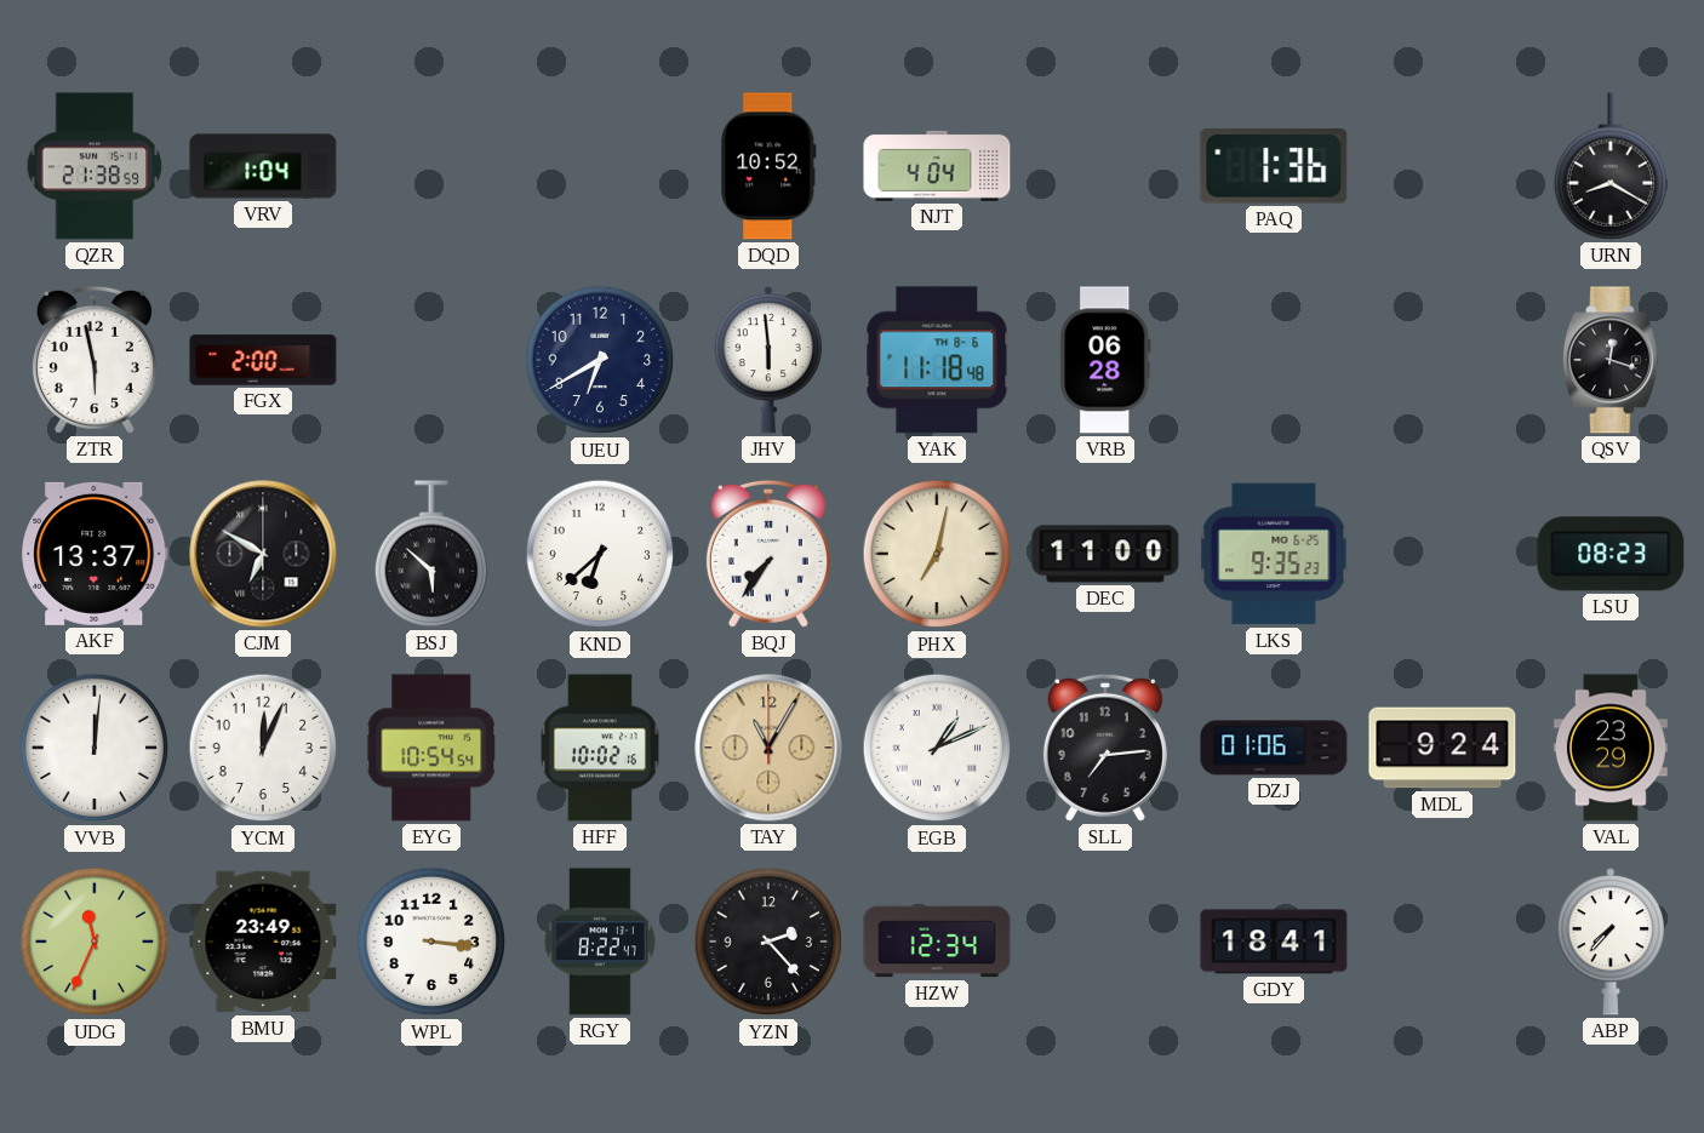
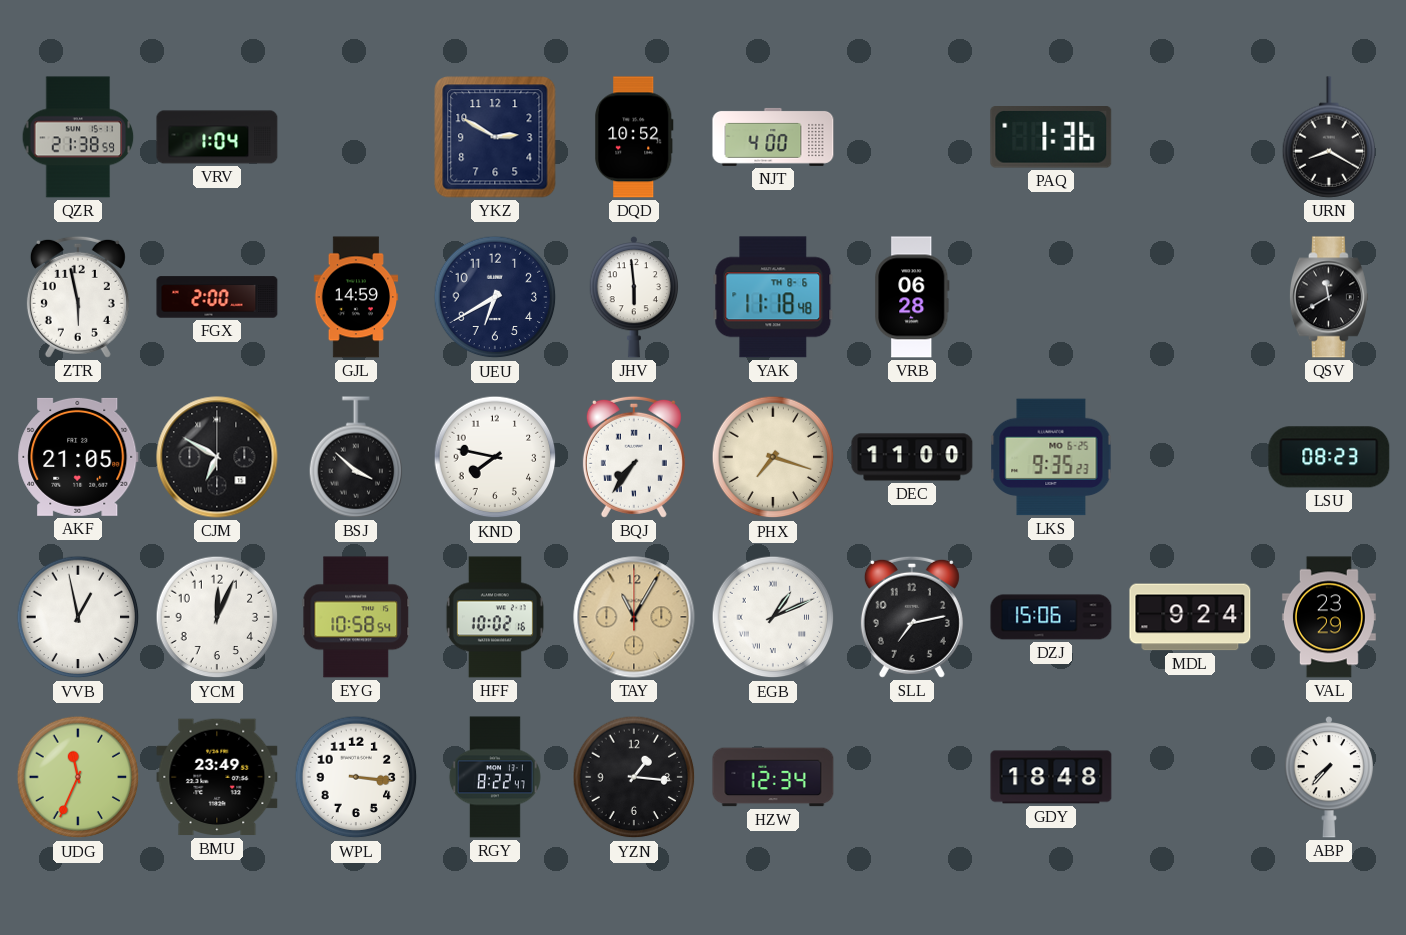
YKZ: none -> 2:50 (495, 137)
NJT: 4:04 -> 4:00 (773, 137)
GJL: none -> 14:59 (356, 297)
QSV: 12:18 -> 11:40 (1329, 297)
AKF: 13:37 -> 21:05 (78, 457)
BSJ: 5:52 -> 3:52 (356, 457)
KND: 6:38 -> 7:47 (495, 457)
PHX: 7:02 -> 7:18 (773, 457)
VVB: 12:01 -> 12:58 (78, 617)
EYG: 10:54 -> 10:58 (356, 617)
SLL: 7:14 -> 7:13 (912, 617)
DZJ: 01:06 -> 15:06 (1051, 617)
YZN: 2:23 -> 1:16 (634, 777)
GDY: 18:41 -> 18:48 (1051, 777)
